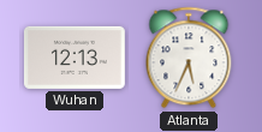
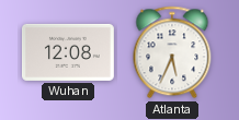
Wuhan: 12:13 -> 12:08 (68, 52)
